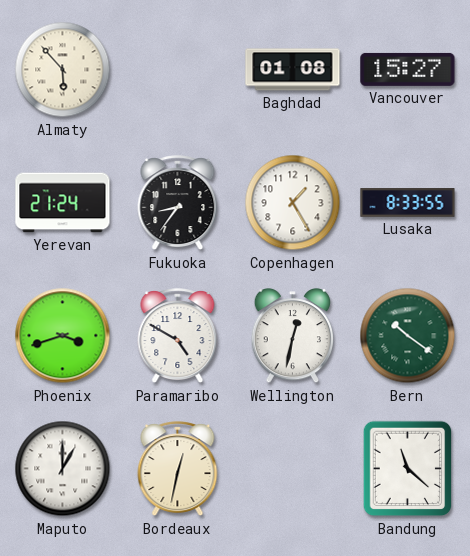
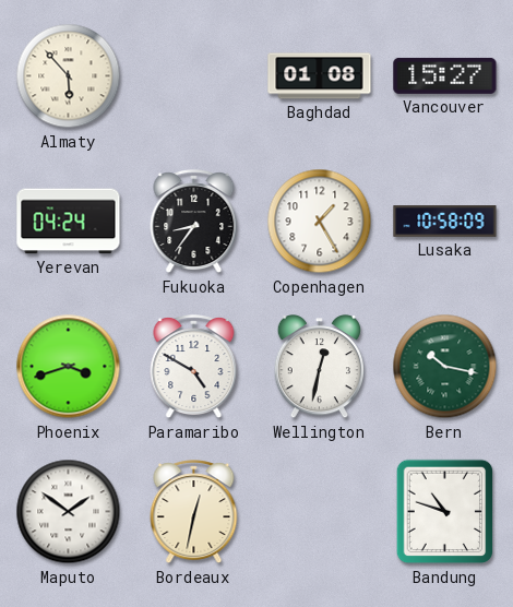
Yerevan: 21:24 -> 04:24 (69, 222)
Lusaka: 8:33 -> 10:58 (445, 222)
Bern: 10:21 -> 10:17 (445, 367)
Maputo: 1:00 -> 1:51 (69, 512)
Bandung: 11:22 -> 10:48 (445, 512)
